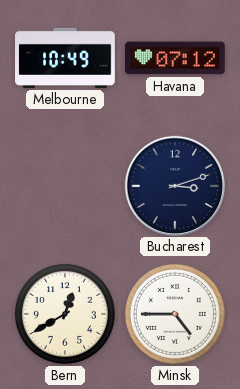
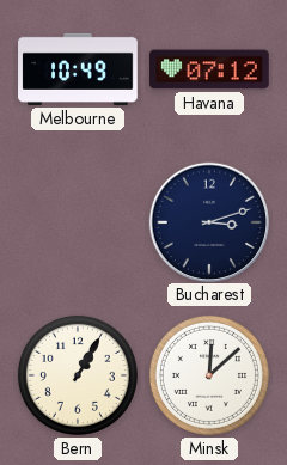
Bern: 12:40 -> 1:05 (78, 375)
Minsk: 4:45 -> 12:08 (209, 375)
